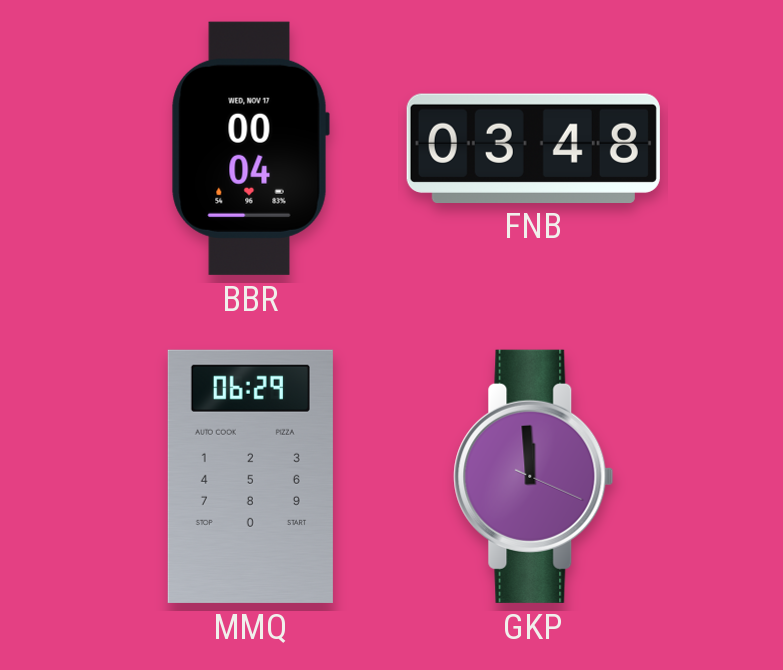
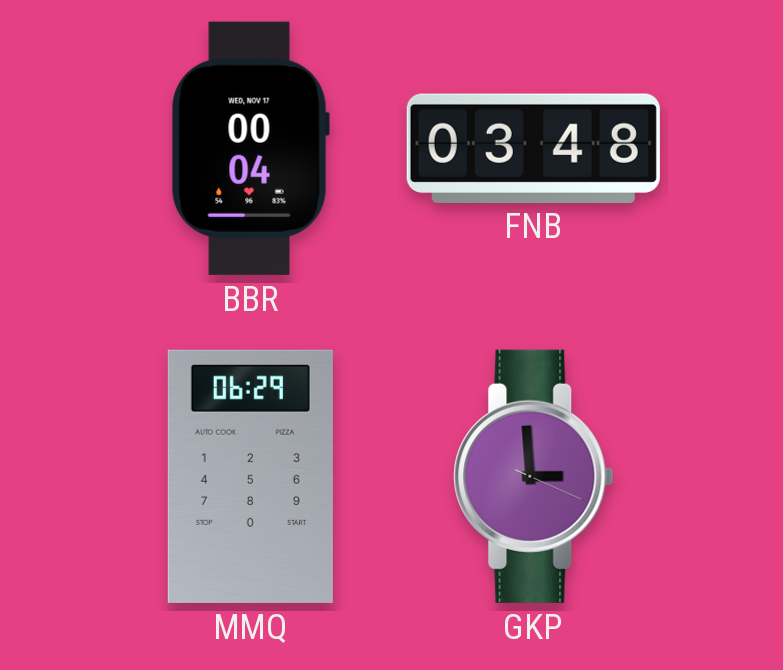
GKP: 11:59 -> 2:59 (534, 476)
